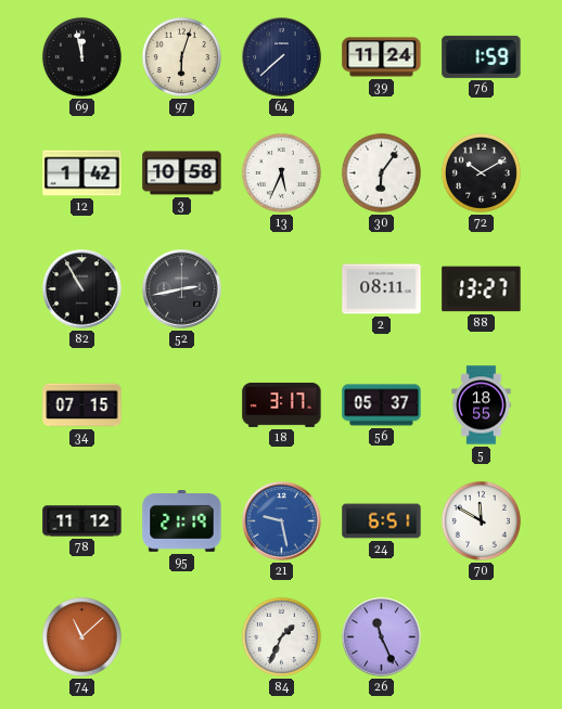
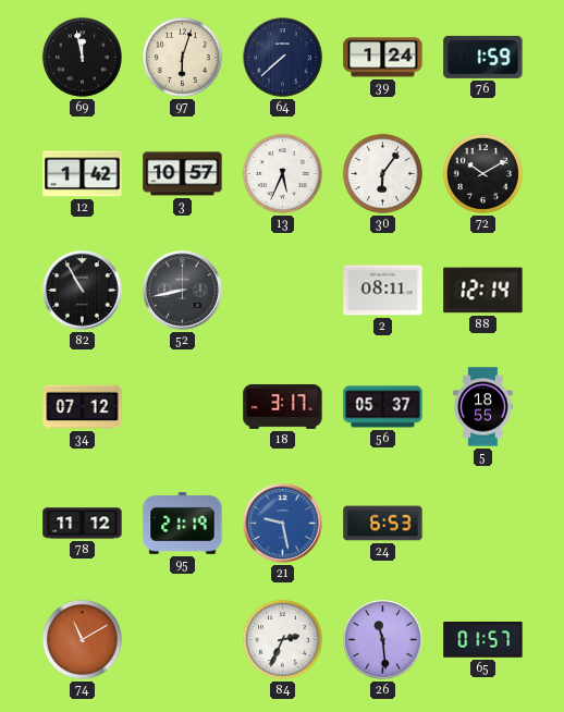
39: 11:24 -> 1:24 (383, 58)
3: 10:58 -> 10:57 (183, 174)
52: 2:43 -> 8:43 (183, 291)
88: 13:27 -> 12:14 (483, 291)
34: 07:15 -> 07:12 (83, 407)
24: 6:51 -> 6:53 (383, 524)
70: 11:50 -> none (481, 520)
74: 11:08 -> 11:10 (82, 639)
84: 1:34 -> 2:34 (282, 639)
26: 11:26 -> 11:29 (383, 640)
65: none -> 01:57 (483, 640)
